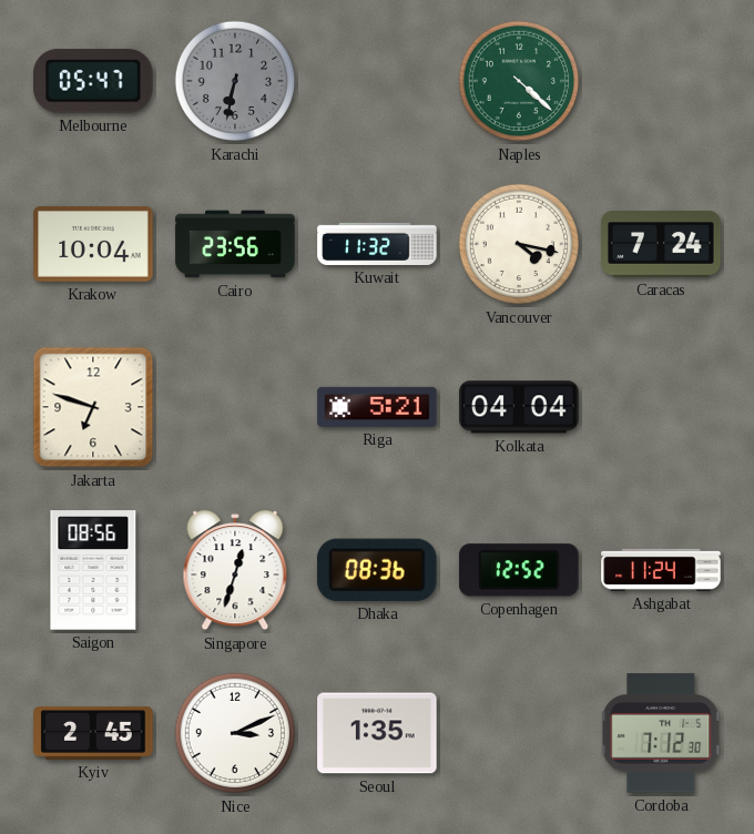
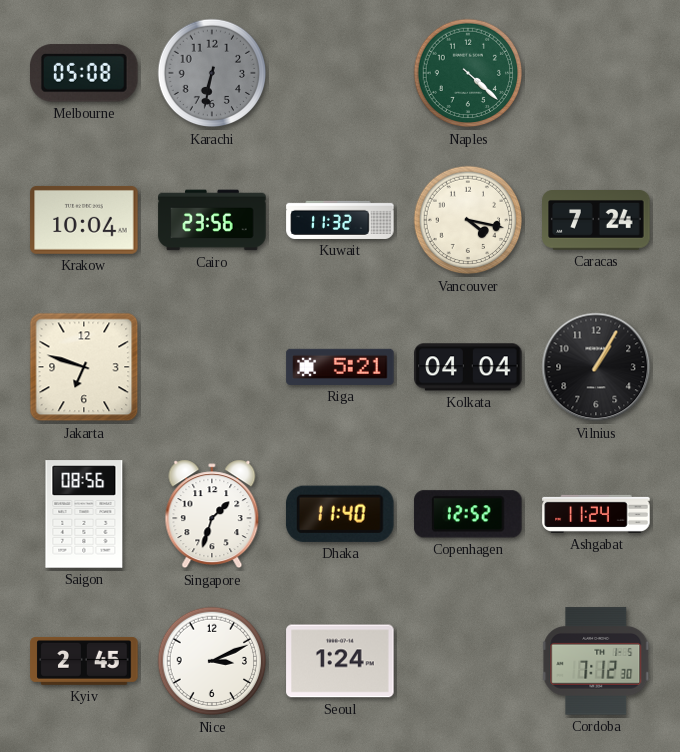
Melbourne: 05:47 -> 05:08 (85, 73)
Vilnius: none -> 1:05 (596, 367)
Singapore: 12:33 -> 1:33 (212, 514)
Dhaka: 08:36 -> 11:40 (340, 514)
Seoul: 1:35 -> 1:24 (340, 661)
